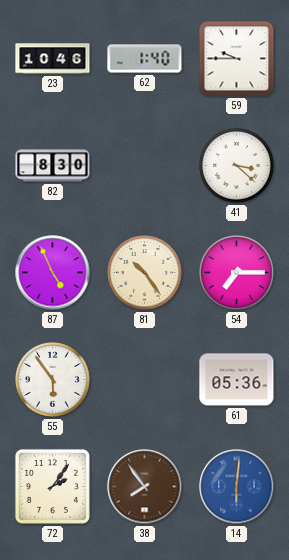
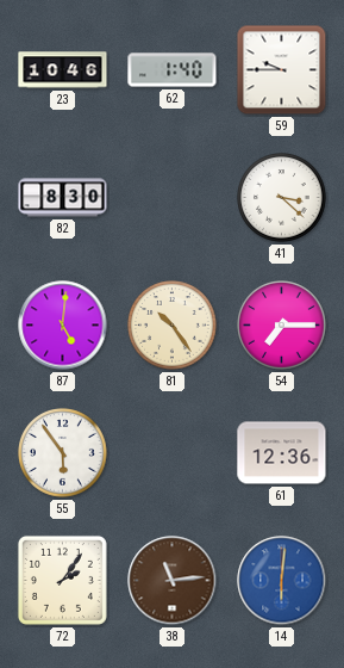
87: 4:56 -> 5:01 (63, 326)
61: 05:36 -> 12:36 (282, 453)
38: 7:54 -> 11:14 (173, 581)
